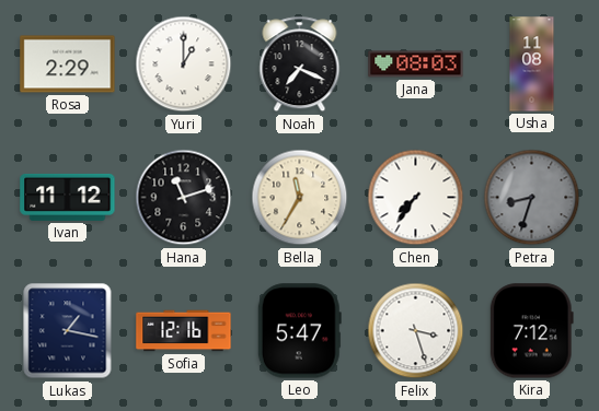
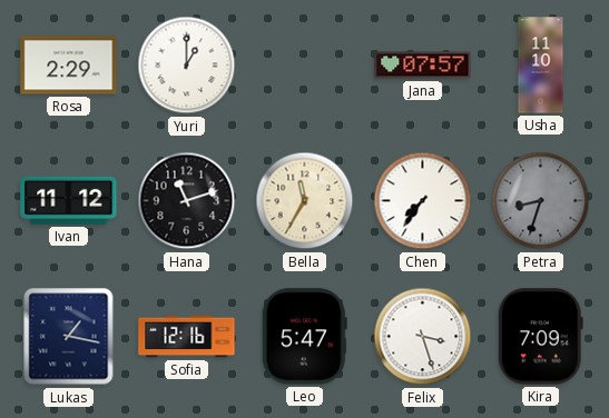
Noah: 7:19 -> none (300, 64)
Jana: 08:03 -> 07:57 (423, 66)
Usha: 11:08 -> 11:10 (541, 66)
Kira: 7:12 -> 7:09 (540, 337)
